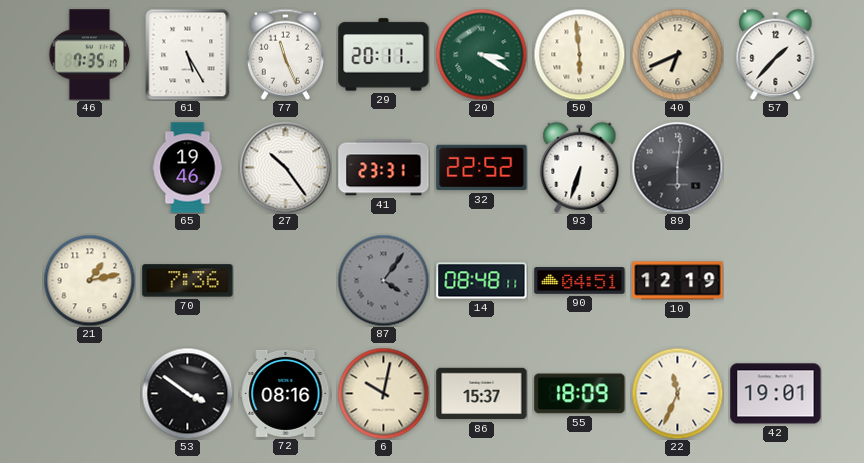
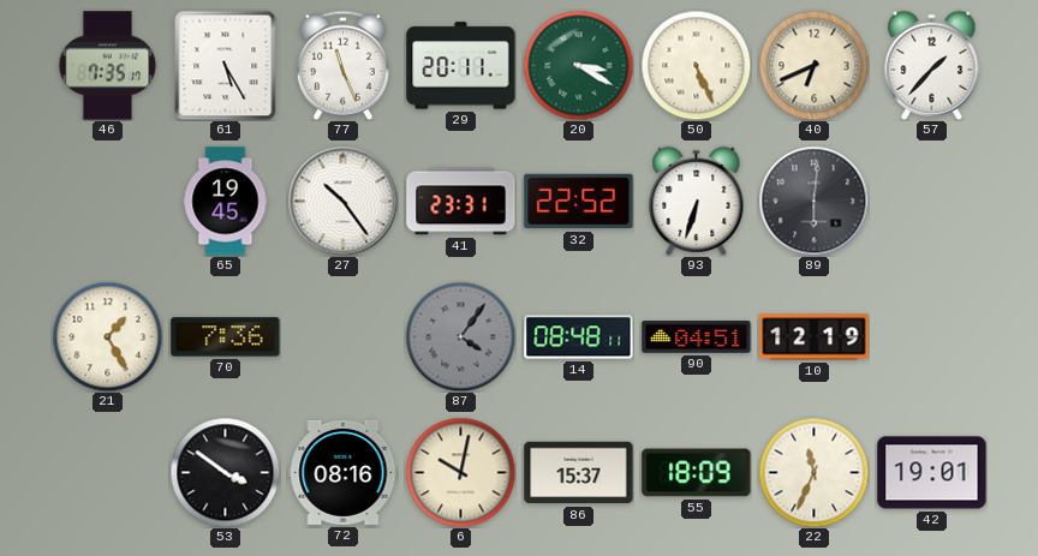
50: 5:59 -> 5:26 (696, 65)
65: 19:46 -> 19:45 (226, 202)
21: 1:13 -> 1:25 (107, 336)
